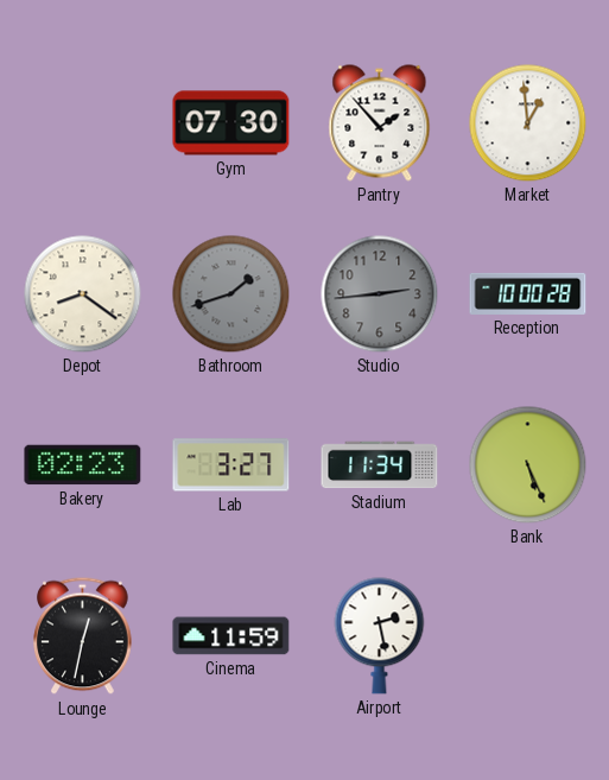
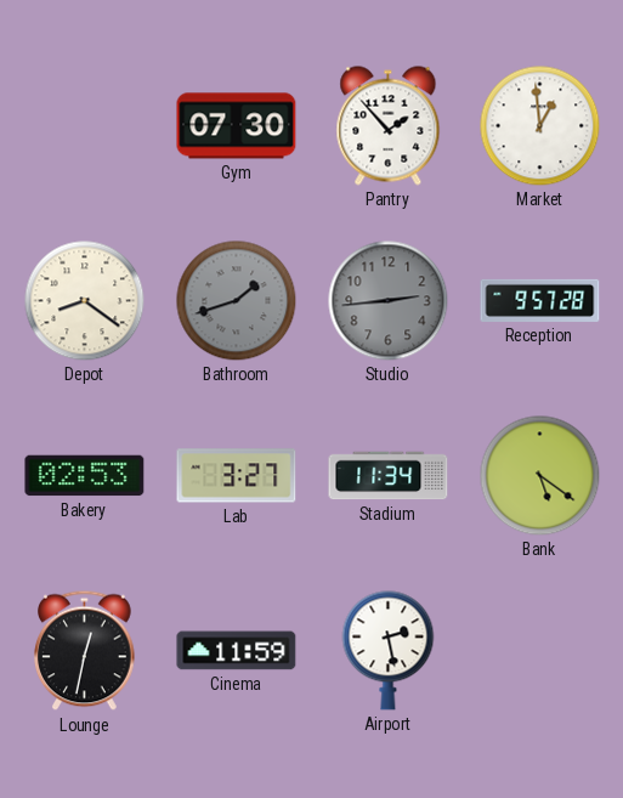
Reception: 10:00 -> 9:57 (540, 300)
Bakery: 02:23 -> 02:53 (85, 476)
Bank: 5:26 -> 5:21 (540, 476)
